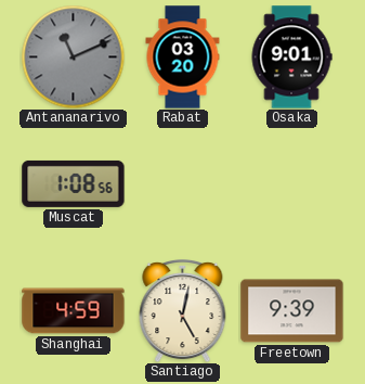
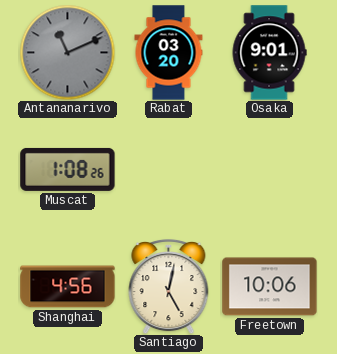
Muscat: 1:08:56 -> 1:08:26 (68, 169)
Shanghai: 4:59 -> 4:56 (68, 287)
Freetown: 9:39 -> 10:06 (270, 287)
